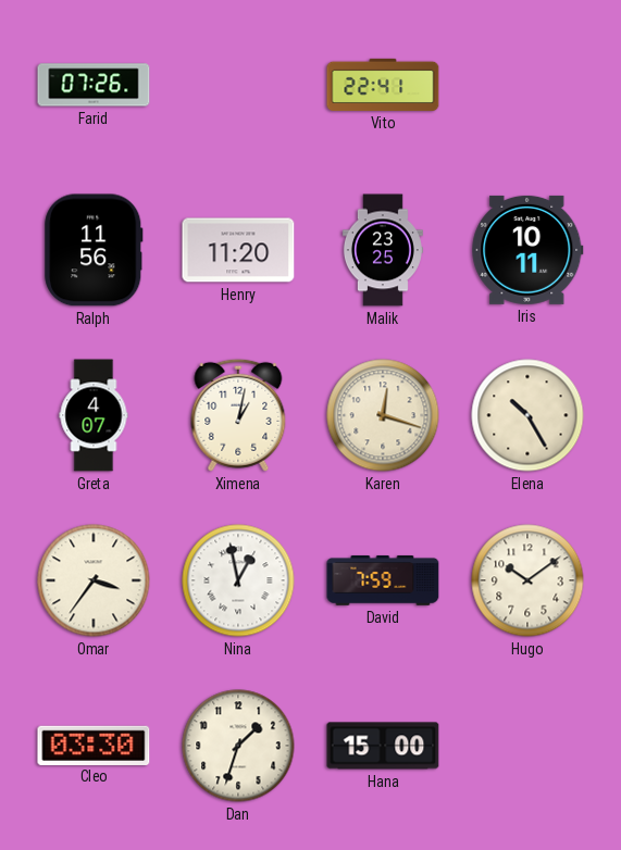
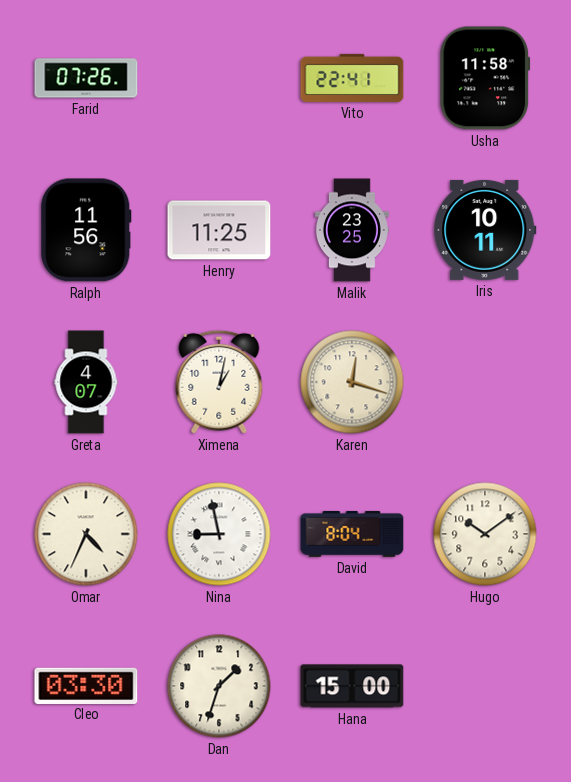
Usha: none -> 11:58 (485, 78)
Henry: 11:20 -> 11:25 (219, 230)
Elena: 10:25 -> none (527, 415)
Omar: 3:36 -> 4:34 (86, 534)
Nina: 12:58 -> 8:58 (219, 534)
David: 7:59 -> 8:04 (352, 534)
